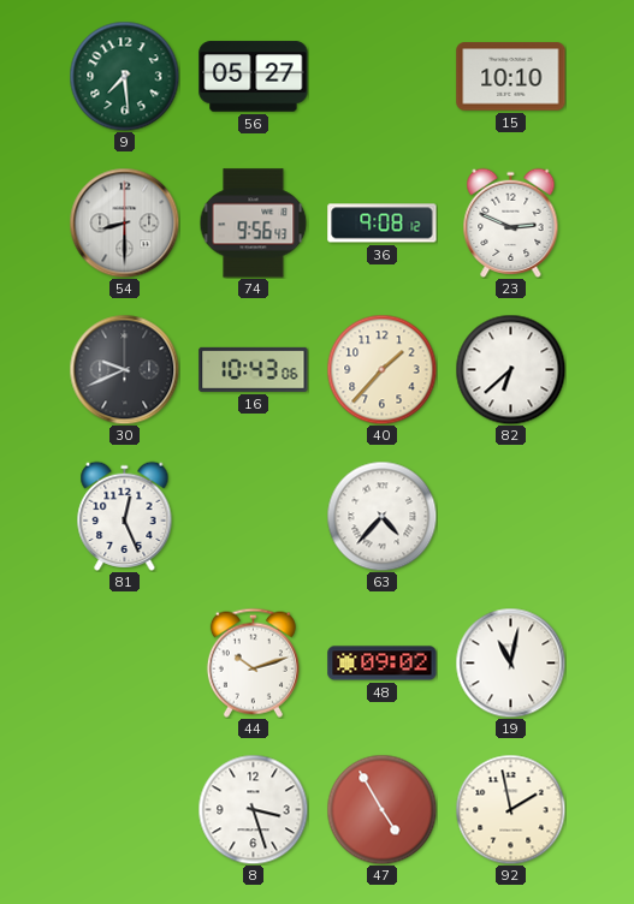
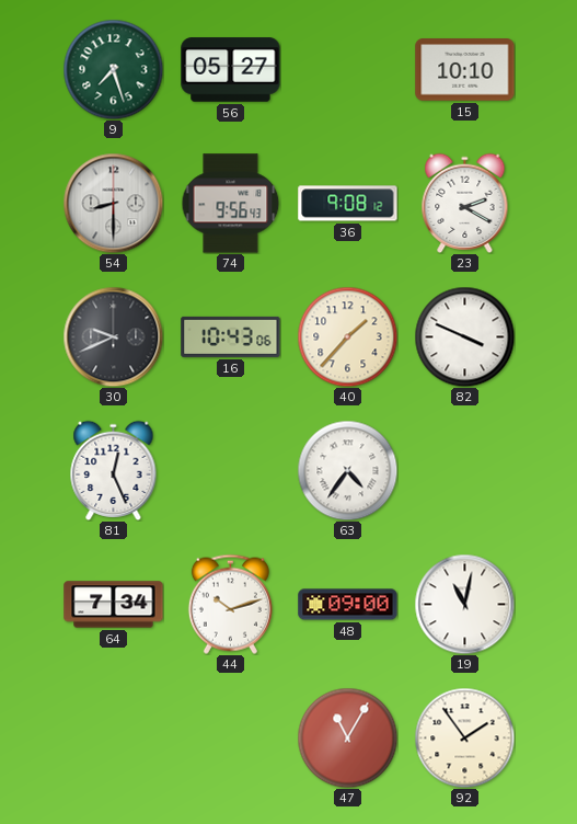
9: 7:29 -> 7:27 (113, 69)
23: 2:49 -> 2:20 (465, 203)
82: 6:38 -> 3:49 (464, 336)
63: 4:37 -> 4:36 (347, 470)
64: none -> 7:34 (114, 605)
48: 09:02 -> 09:00 (348, 605)
8: 3:27 -> none (253, 809)
47: 4:55 -> 11:05 (347, 737)
92: 1:58 -> 1:54 (464, 737)
